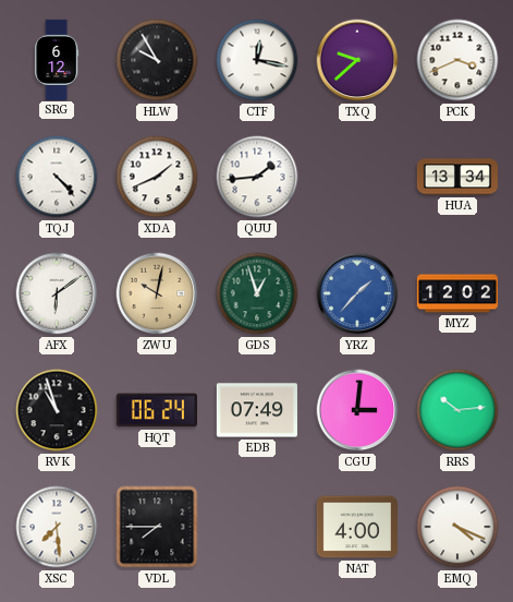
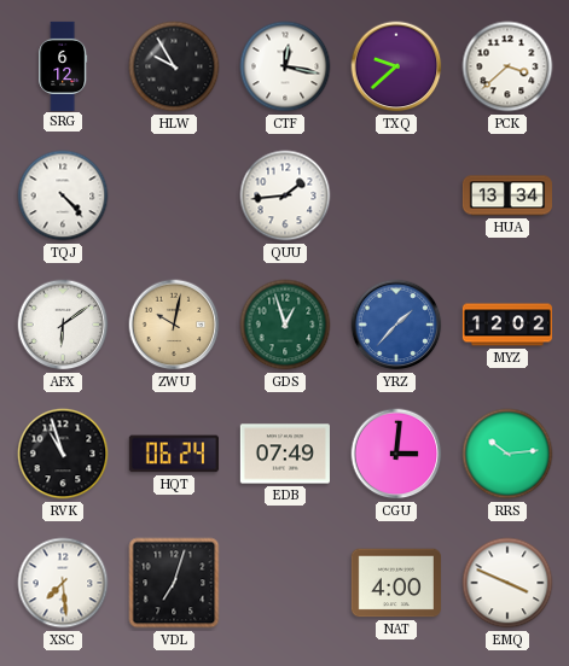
PCK: 3:41 -> 3:38 (507, 66)
XDA: 1:41 -> none (157, 177)
VDL: 7:45 -> 7:03 (174, 583)
EMQ: 4:19 -> 3:49 (507, 583)
